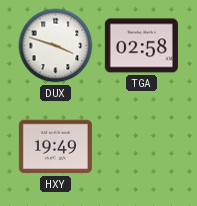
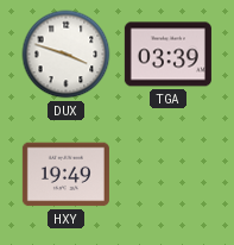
TGA: 02:58 -> 03:39 (167, 55)
